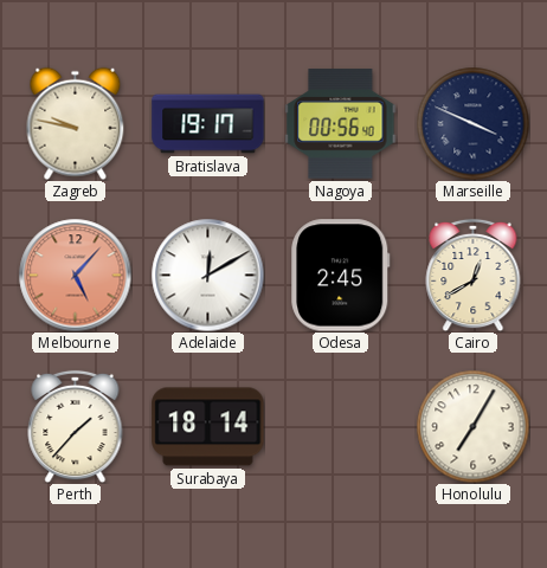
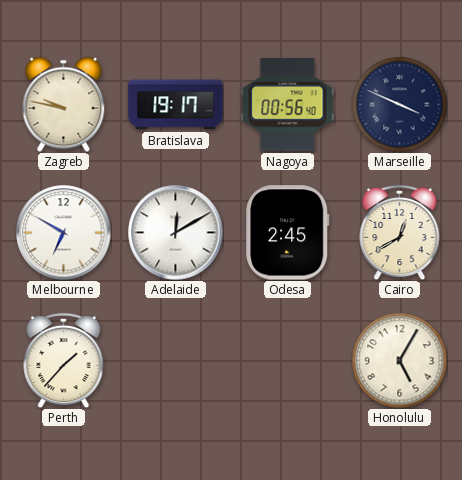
Melbourne: 5:07 -> 6:50 (63, 232)
Melbourne dial: salmon -> white (63, 232)
Surabaya: 18:14 -> none (208, 427)
Honolulu: 7:05 -> 5:05 (399, 360)
